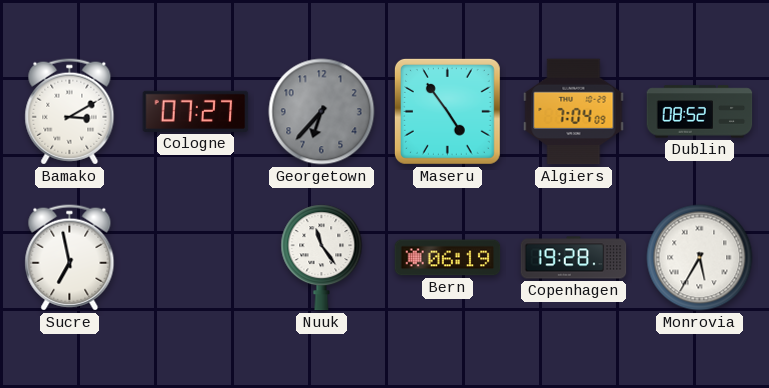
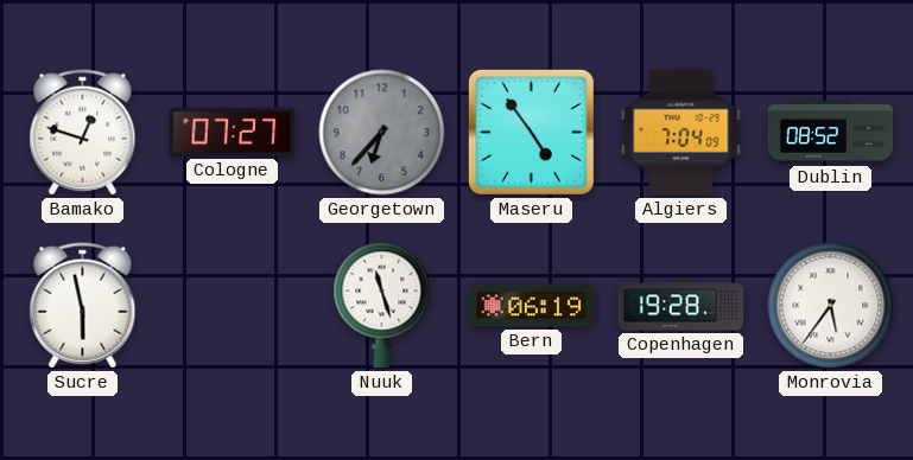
Bamako: 3:10 -> 12:48 (83, 133)
Sucre: 6:58 -> 5:58 (83, 306)
Nuuk: 11:24 -> 11:27 (382, 306)
Monrovia: 5:35 -> 5:36 (831, 306)
